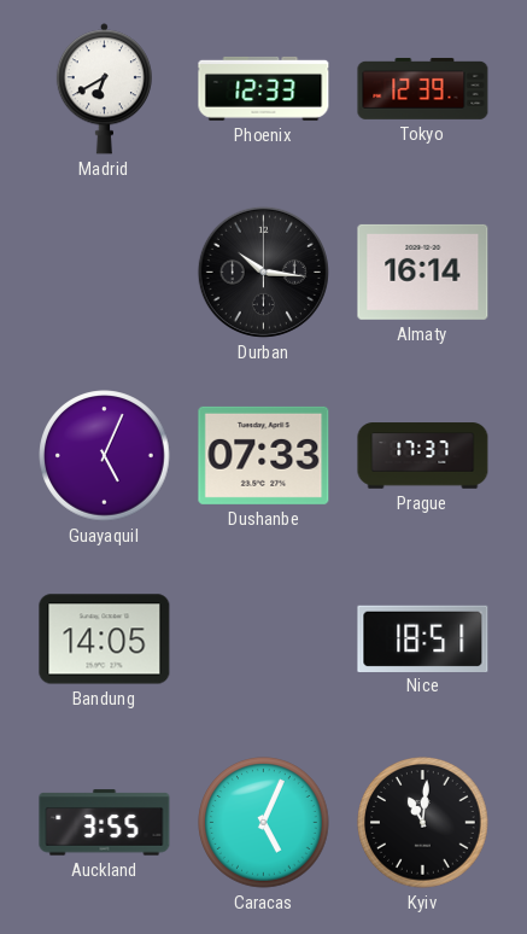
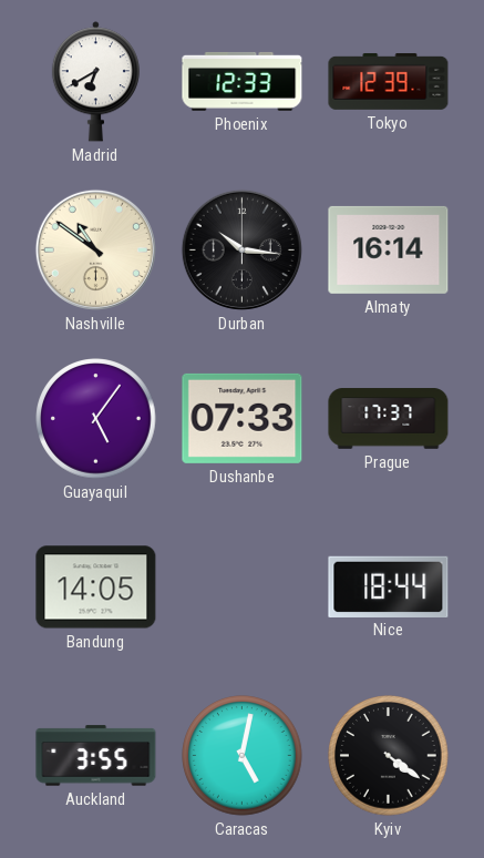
Nashville: none -> 10:51 (95, 249)
Guayaquil: 5:04 -> 5:06 (96, 419)
Nice: 18:51 -> 18:44 (389, 586)
Caracas: 5:04 -> 5:02 (243, 756)
Kyiv: 11:01 -> 4:21 (389, 756)
